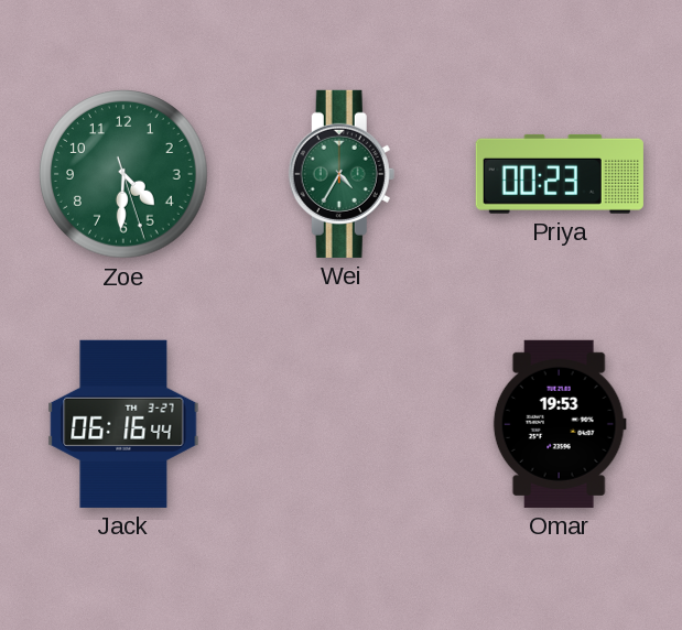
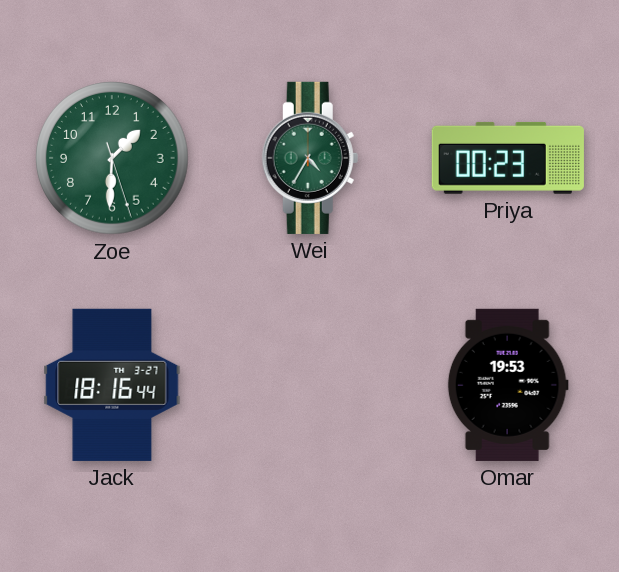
Zoe: 4:30 -> 1:30 (112, 158)
Jack: 06:16 -> 18:16 (112, 385)
